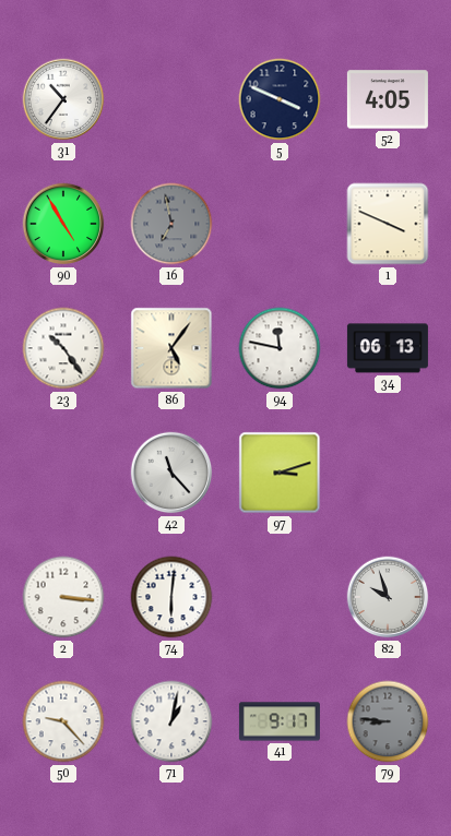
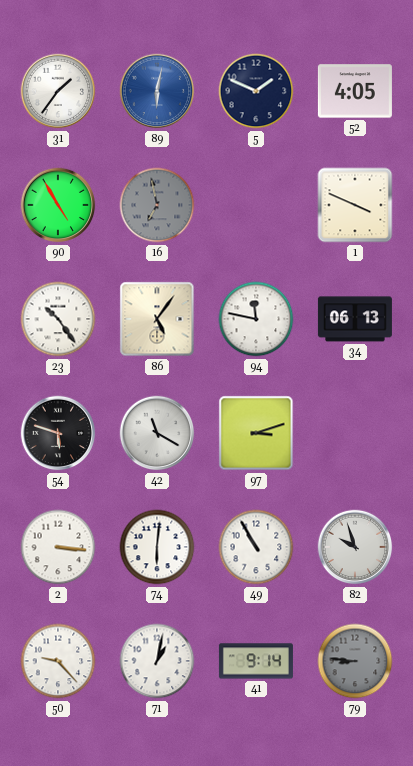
31: 10:36 -> 1:36 (58, 91)
89: none -> 6:02 (157, 91)
5: 3:49 -> 1:49 (256, 91)
54: none -> 5:48 (58, 433)
42: 11:23 -> 11:20 (157, 433)
49: none -> 10:55 (256, 547)
41: 9:17 -> 9:14 (256, 661)
